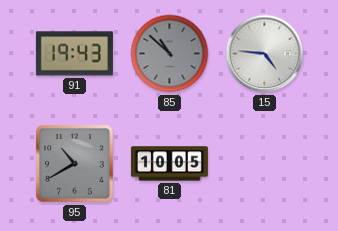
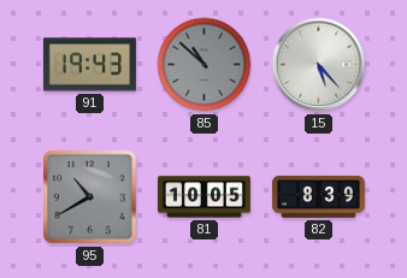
15: 4:46 -> 5:23 (319, 65)
82: none -> 8:39 (318, 196)
